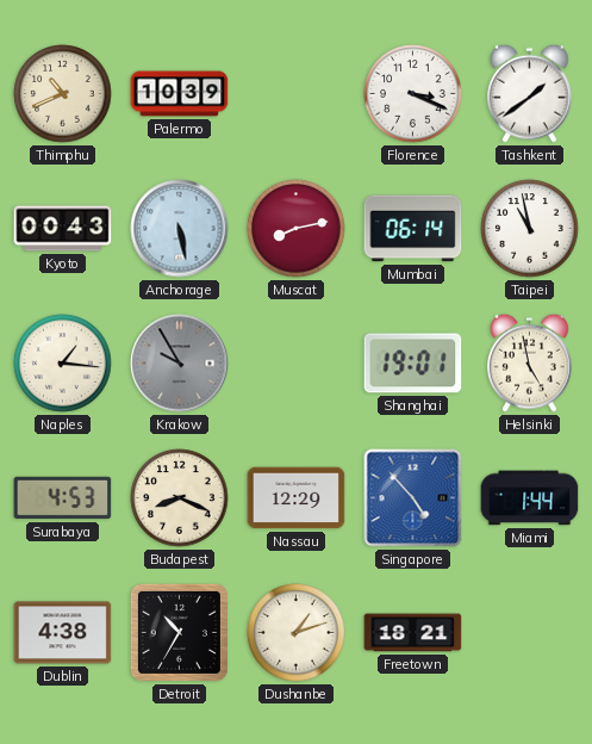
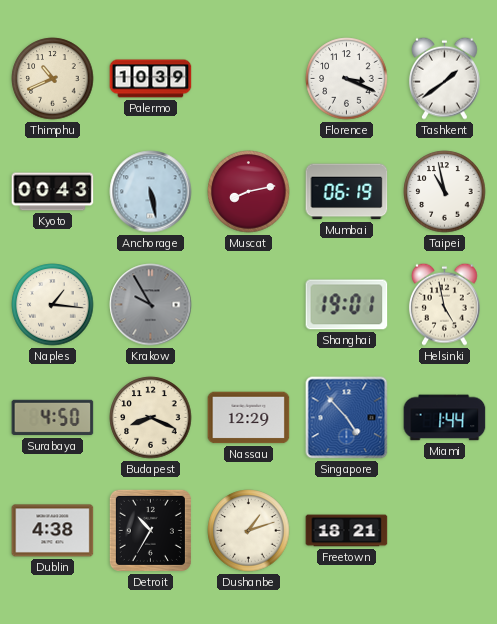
Mumbai: 06:14 -> 06:19 (347, 192)
Surabaya: 4:53 -> 4:50 (53, 418)
